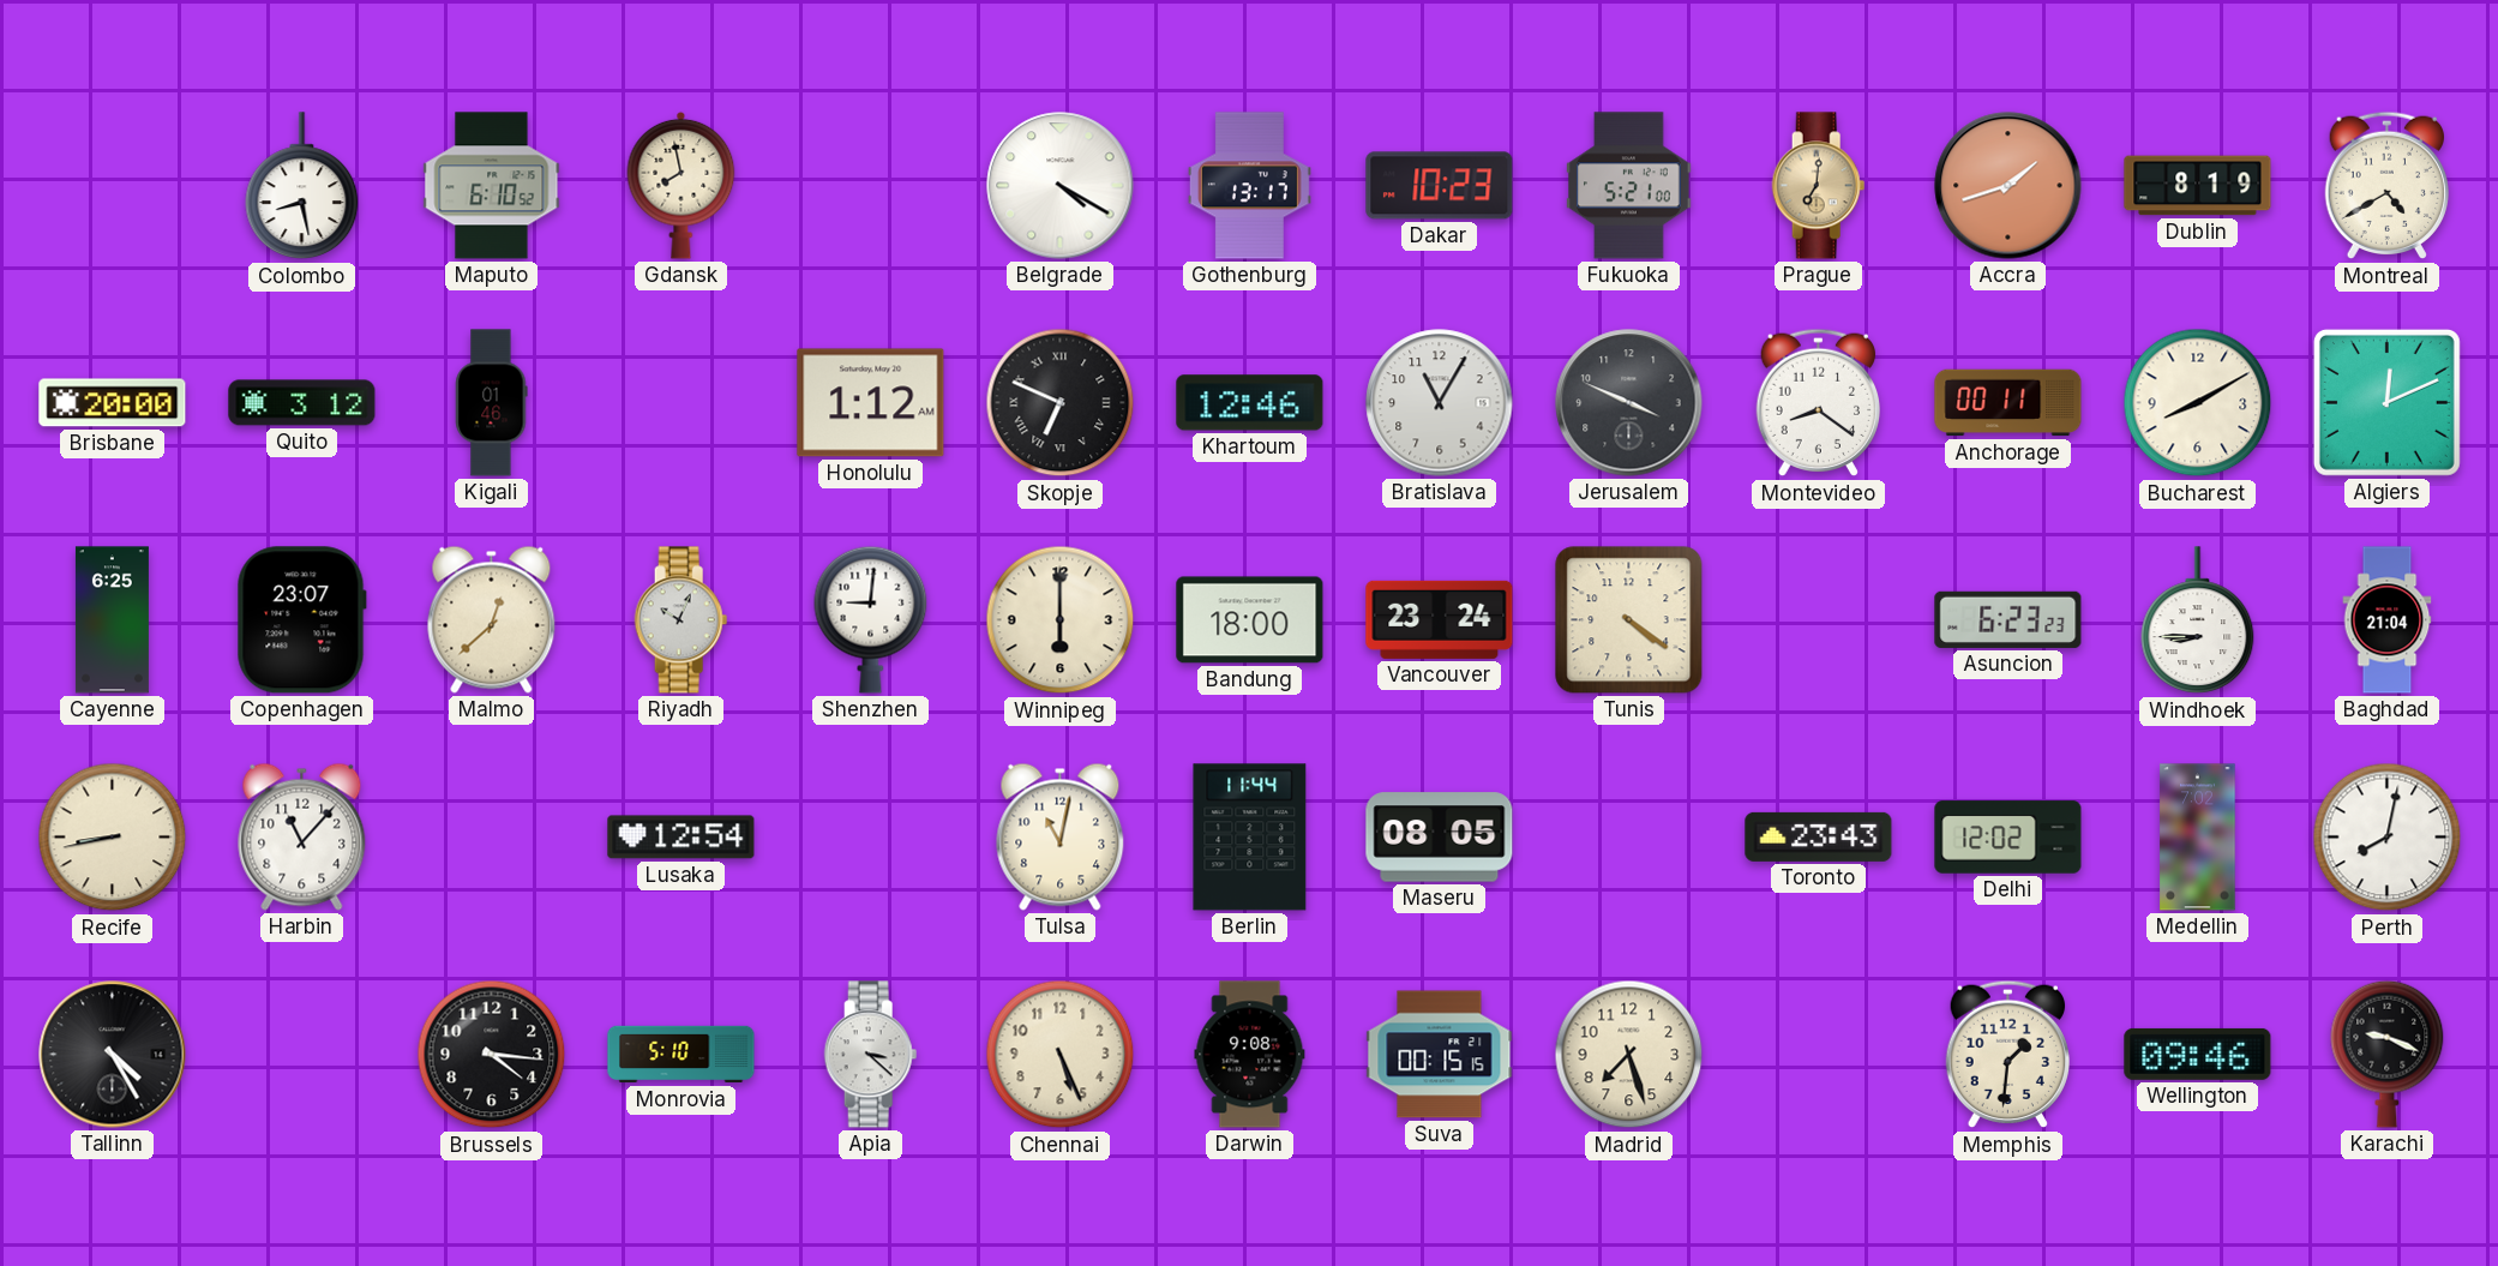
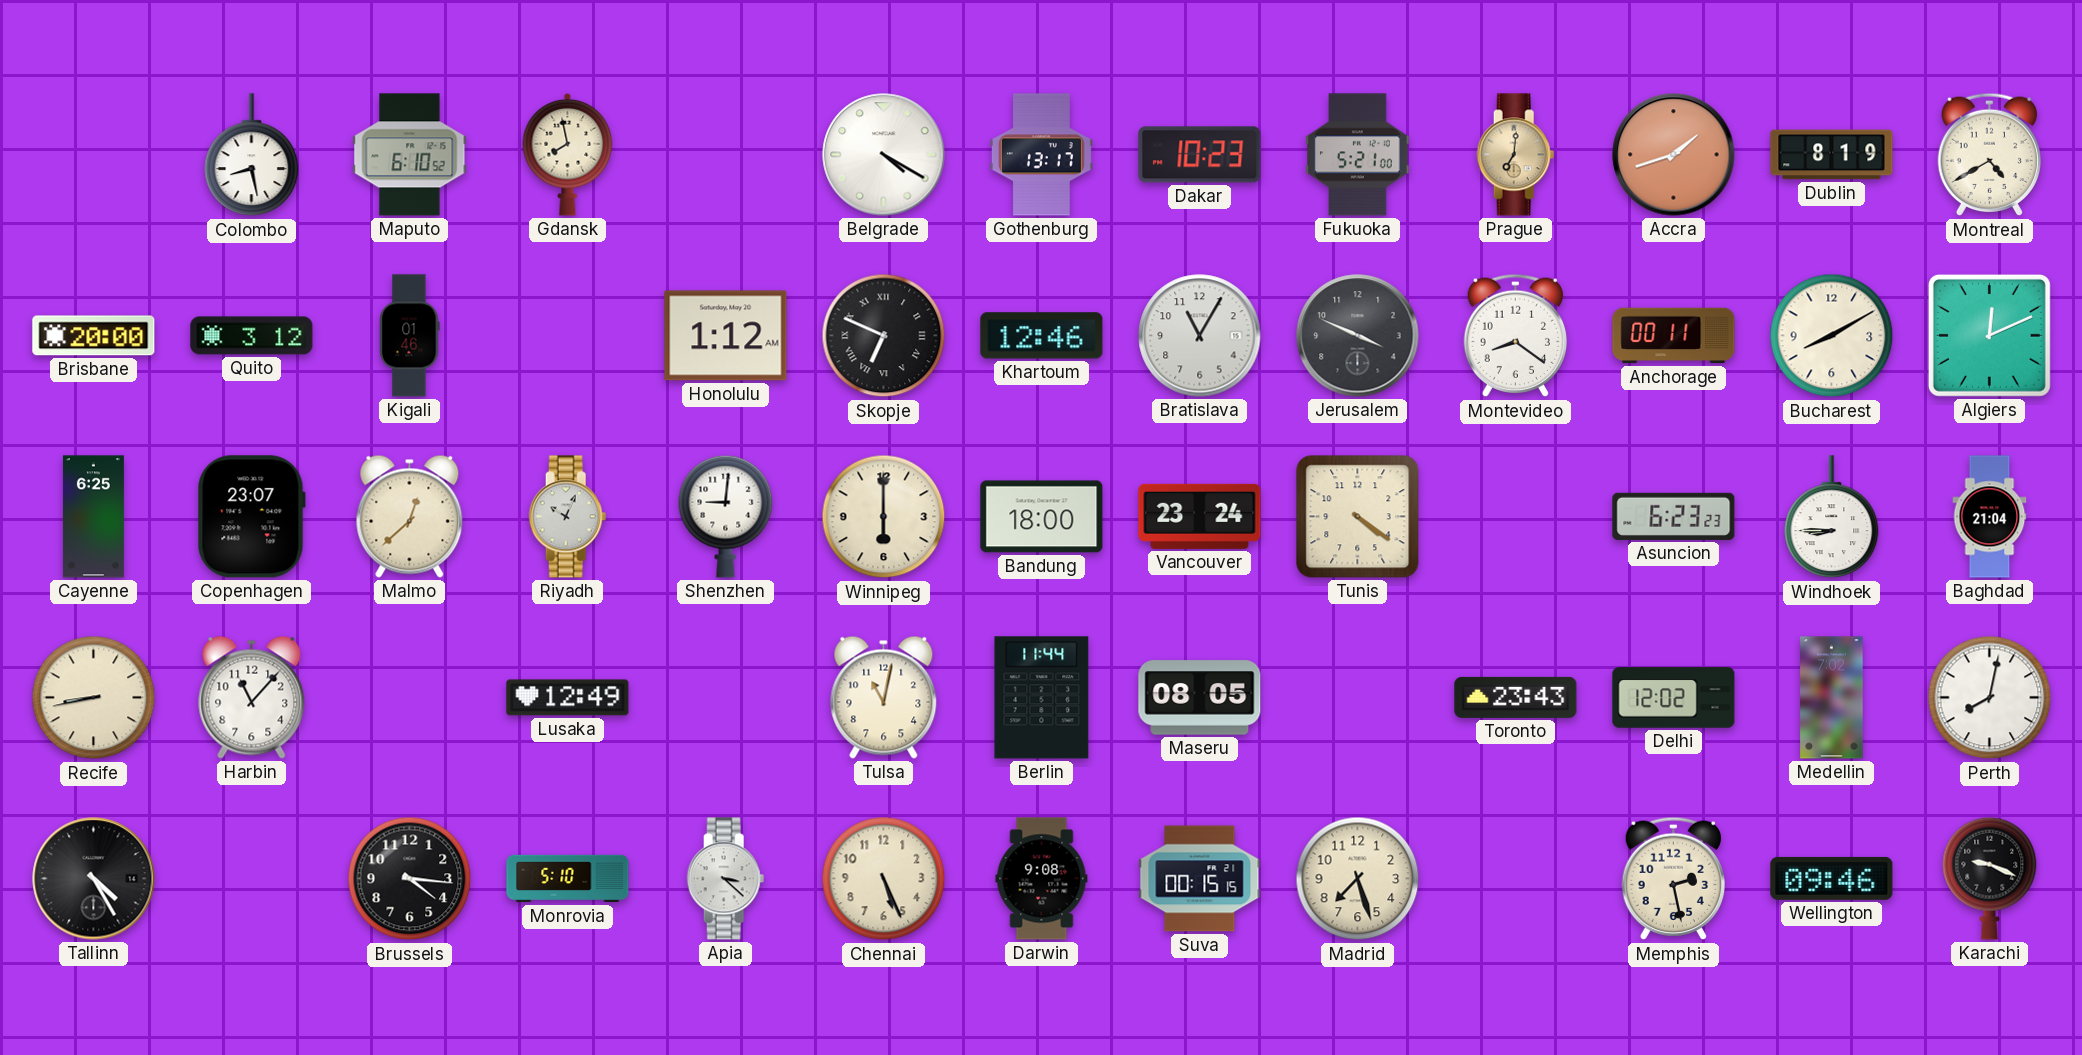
Lusaka: 12:54 -> 12:49 (568, 698)
Memphis: 1:31 -> 2:28 (1673, 879)
